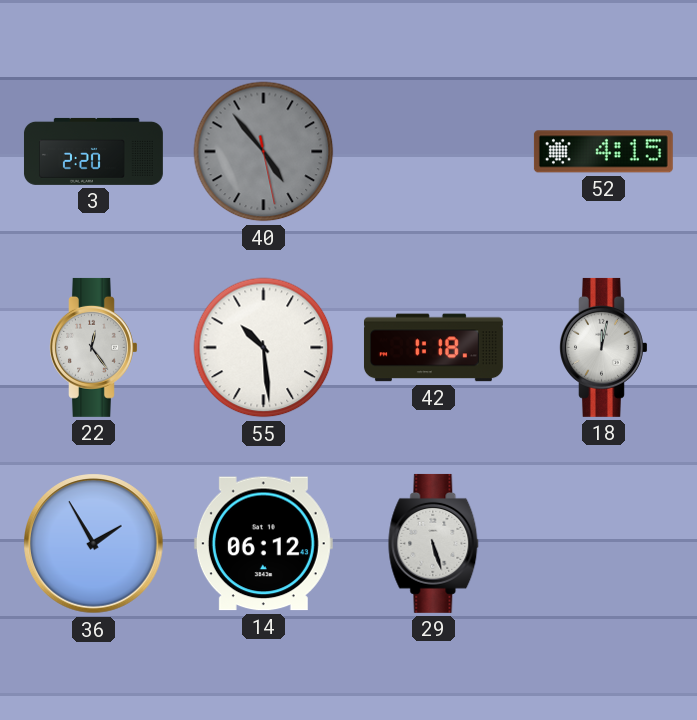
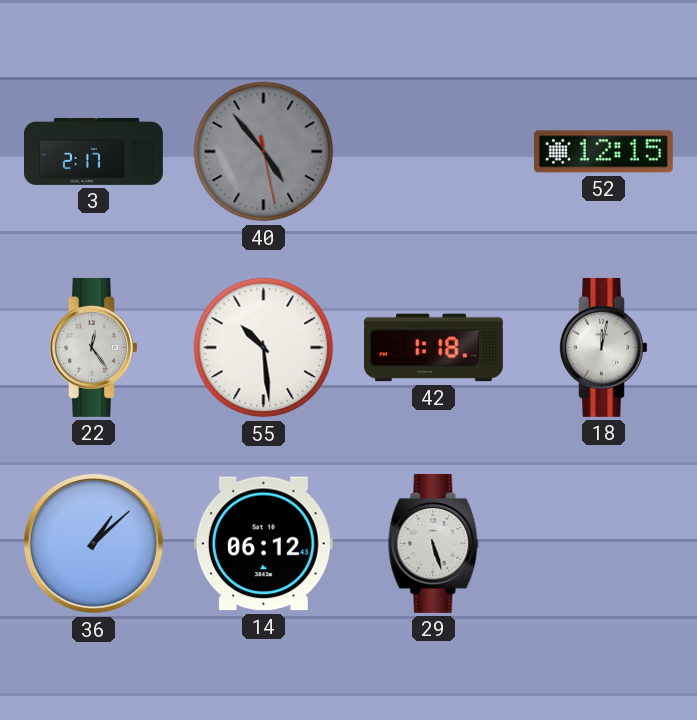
3: 2:20 -> 2:17 (93, 151)
52: 4:15 -> 12:15 (603, 152)
36: 1:55 -> 1:08 (94, 544)
